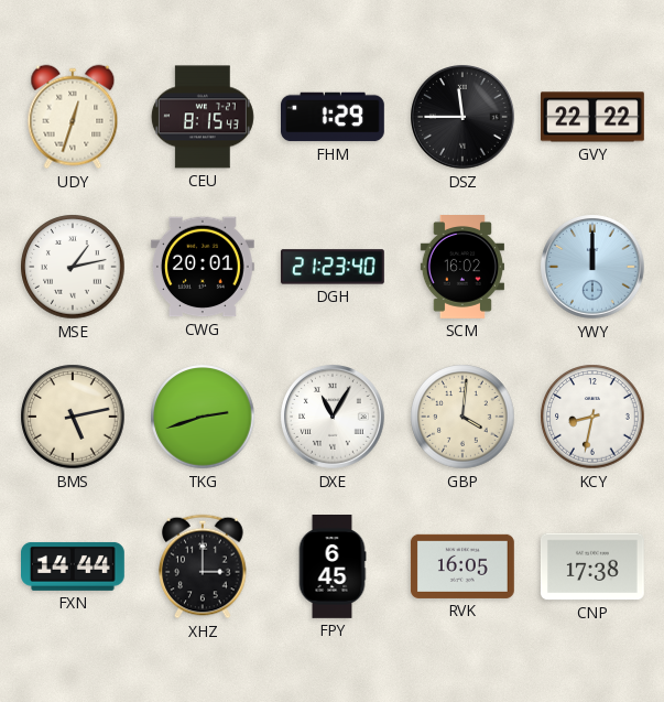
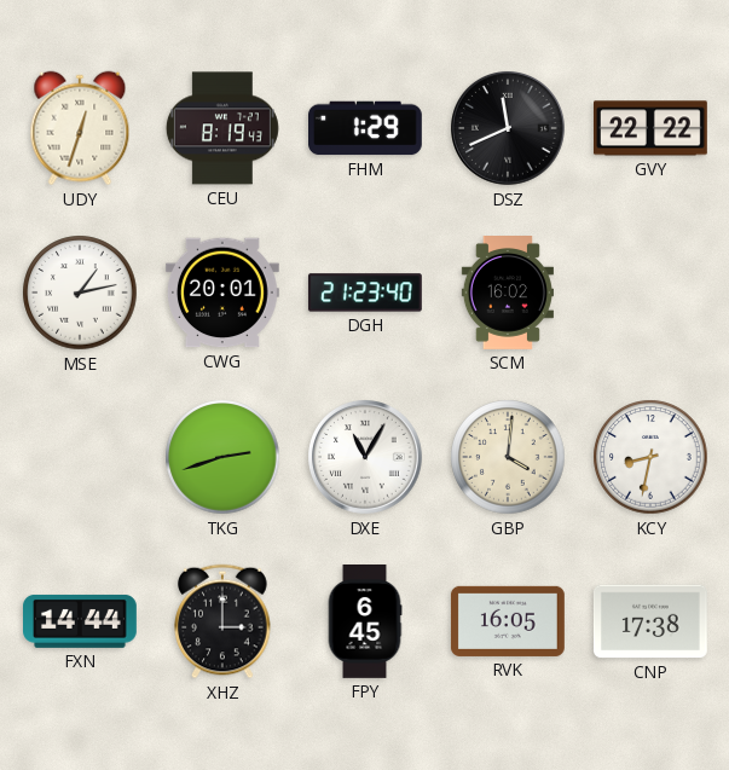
CEU: 8:15 -> 8:19 (222, 128)
DSZ: 11:45 -> 11:41 (509, 129)
YWY: 12:00 -> none (594, 268)
BMS: 5:13 -> none (73, 417)
